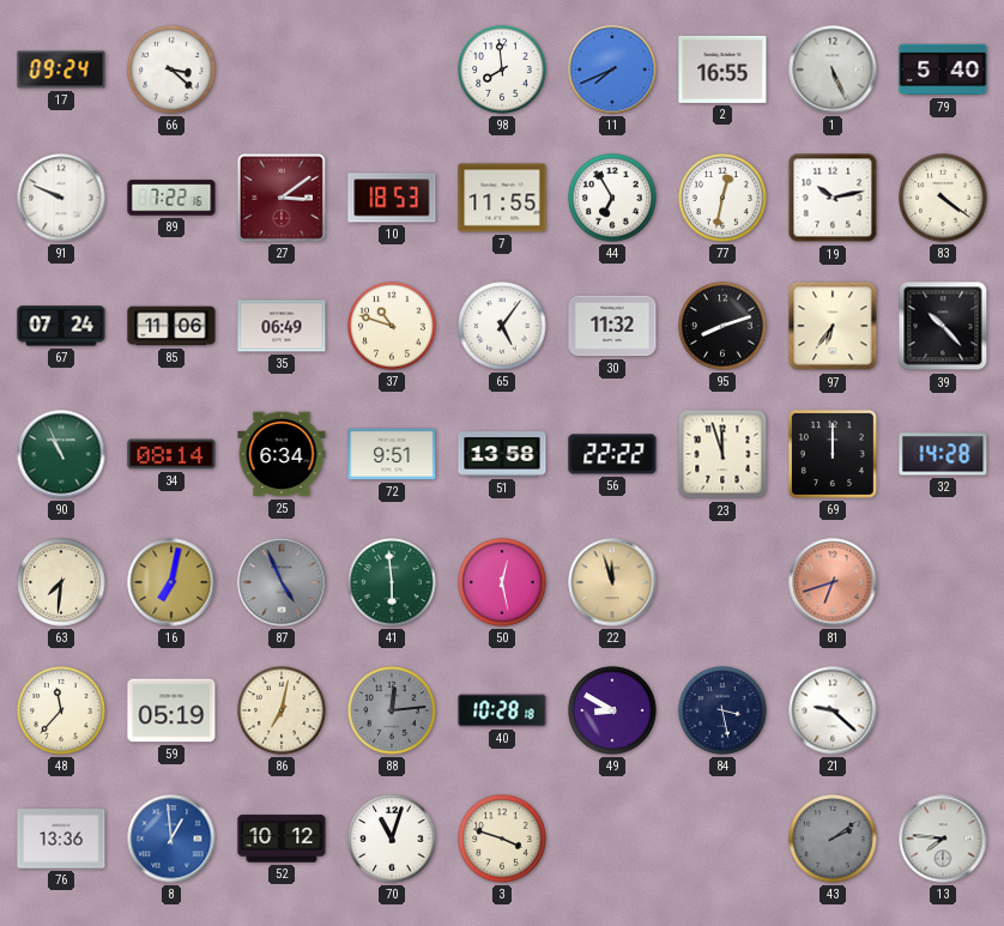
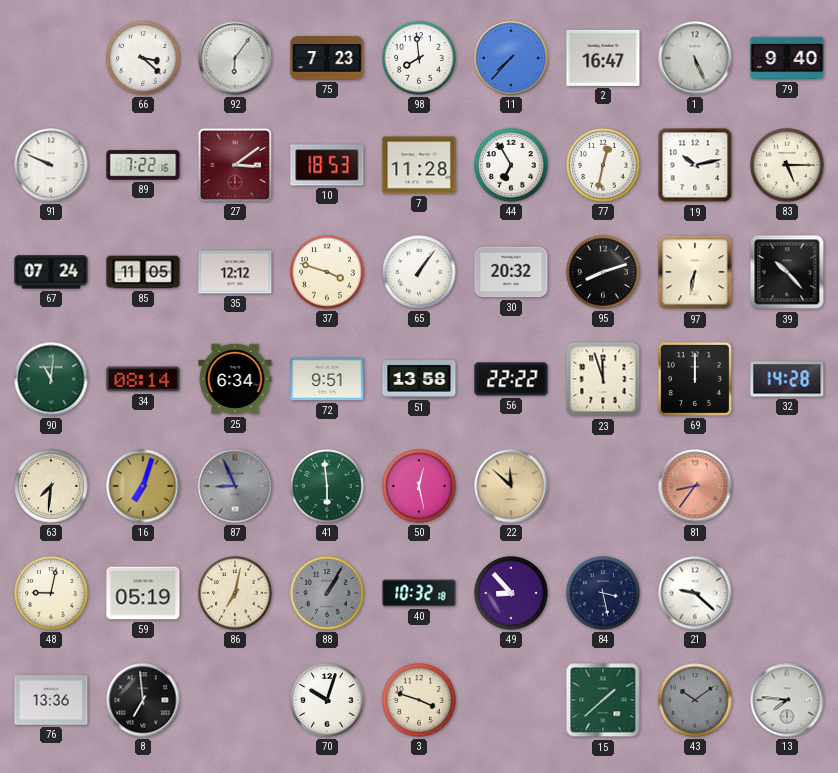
17: 09:24 -> none (61, 69)
92: none -> 6:06 (235, 58)
75: none -> 7:23 (327, 58)
11: 7:41 -> 7:37 (511, 58)
2: 16:55 -> 16:47 (603, 58)
79: 5:40 -> 9:40 (787, 58)
7: 11:55 -> 11:28 (419, 165)
83: 4:21 -> 5:15 (787, 165)
85: 11:06 -> 11:05 (143, 272)
35: 06:49 -> 12:12 (235, 272)
37: 10:48 -> 3:48 (327, 272)
65: 5:06 -> 1:06 (419, 272)
30: 11:32 -> 20:32 (511, 272)
97: 6:36 -> 6:32 (695, 272)
90: 10:56 -> 11:01 (51, 379)
16: 7:02 -> 7:03 (143, 486)
87: 4:56 -> 8:56 (235, 486)
22: 11:57 -> 11:52 (511, 486)
81: 6:42 -> 8:36 (695, 486)
48: 11:37 -> 9:02 (51, 593)
88: 12:14 -> 1:05 (327, 593)
40: 10:28 -> 10:32 (419, 593)
49: 8:50 -> 8:53 (511, 593)
8: 12:59 -> 6:59 (143, 700)
8 dial: blue -> black (143, 700)
52: 10:12 -> none (282, 839)
70: 11:03 -> 10:03 (327, 700)
15: none -> 1:38 (603, 700)
43: 2:09 -> 10:09 (695, 700)
